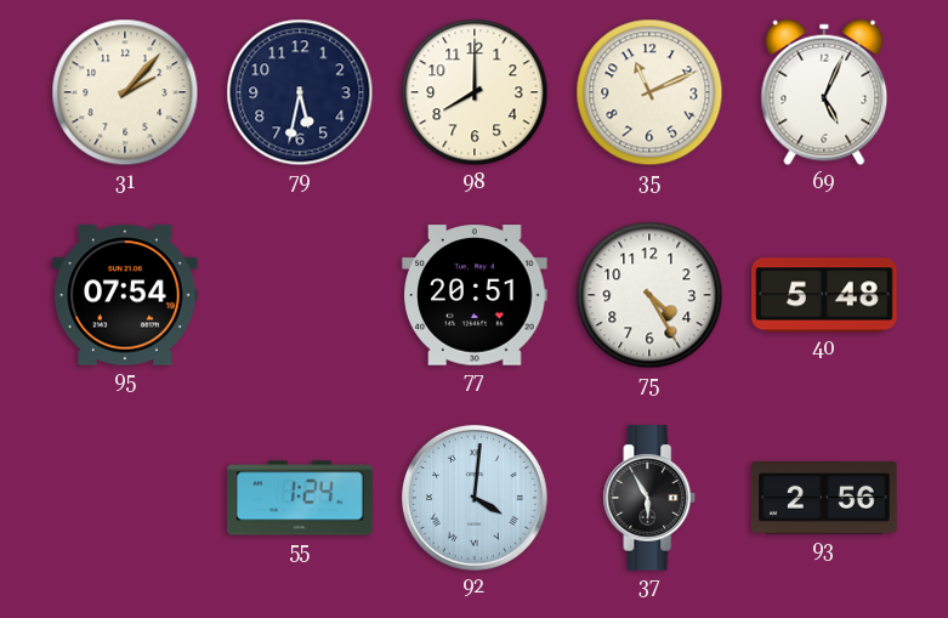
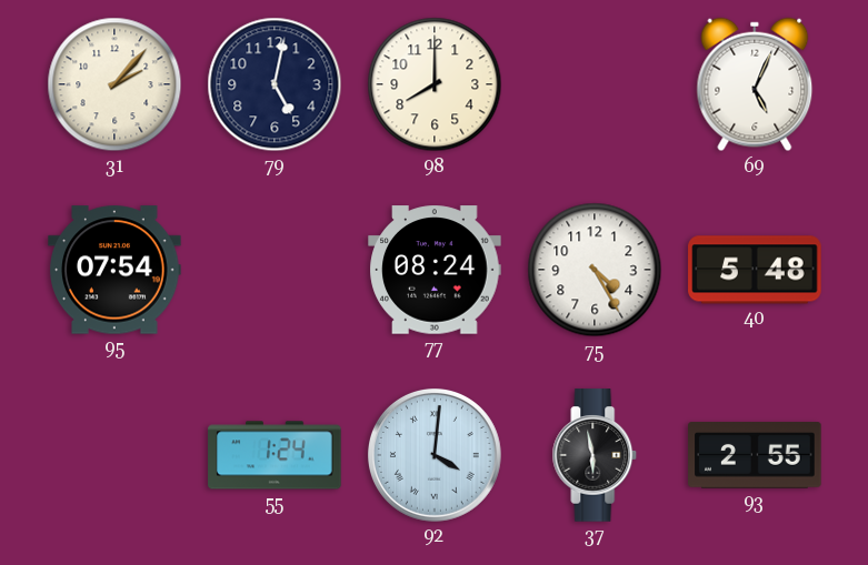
79: 5:32 -> 5:02 (275, 84)
35: 11:11 -> none (649, 92)
77: 20:51 -> 08:24 (435, 270)
37: 5:55 -> 5:58 (595, 455)
93: 2:56 -> 2:55 (755, 455)
